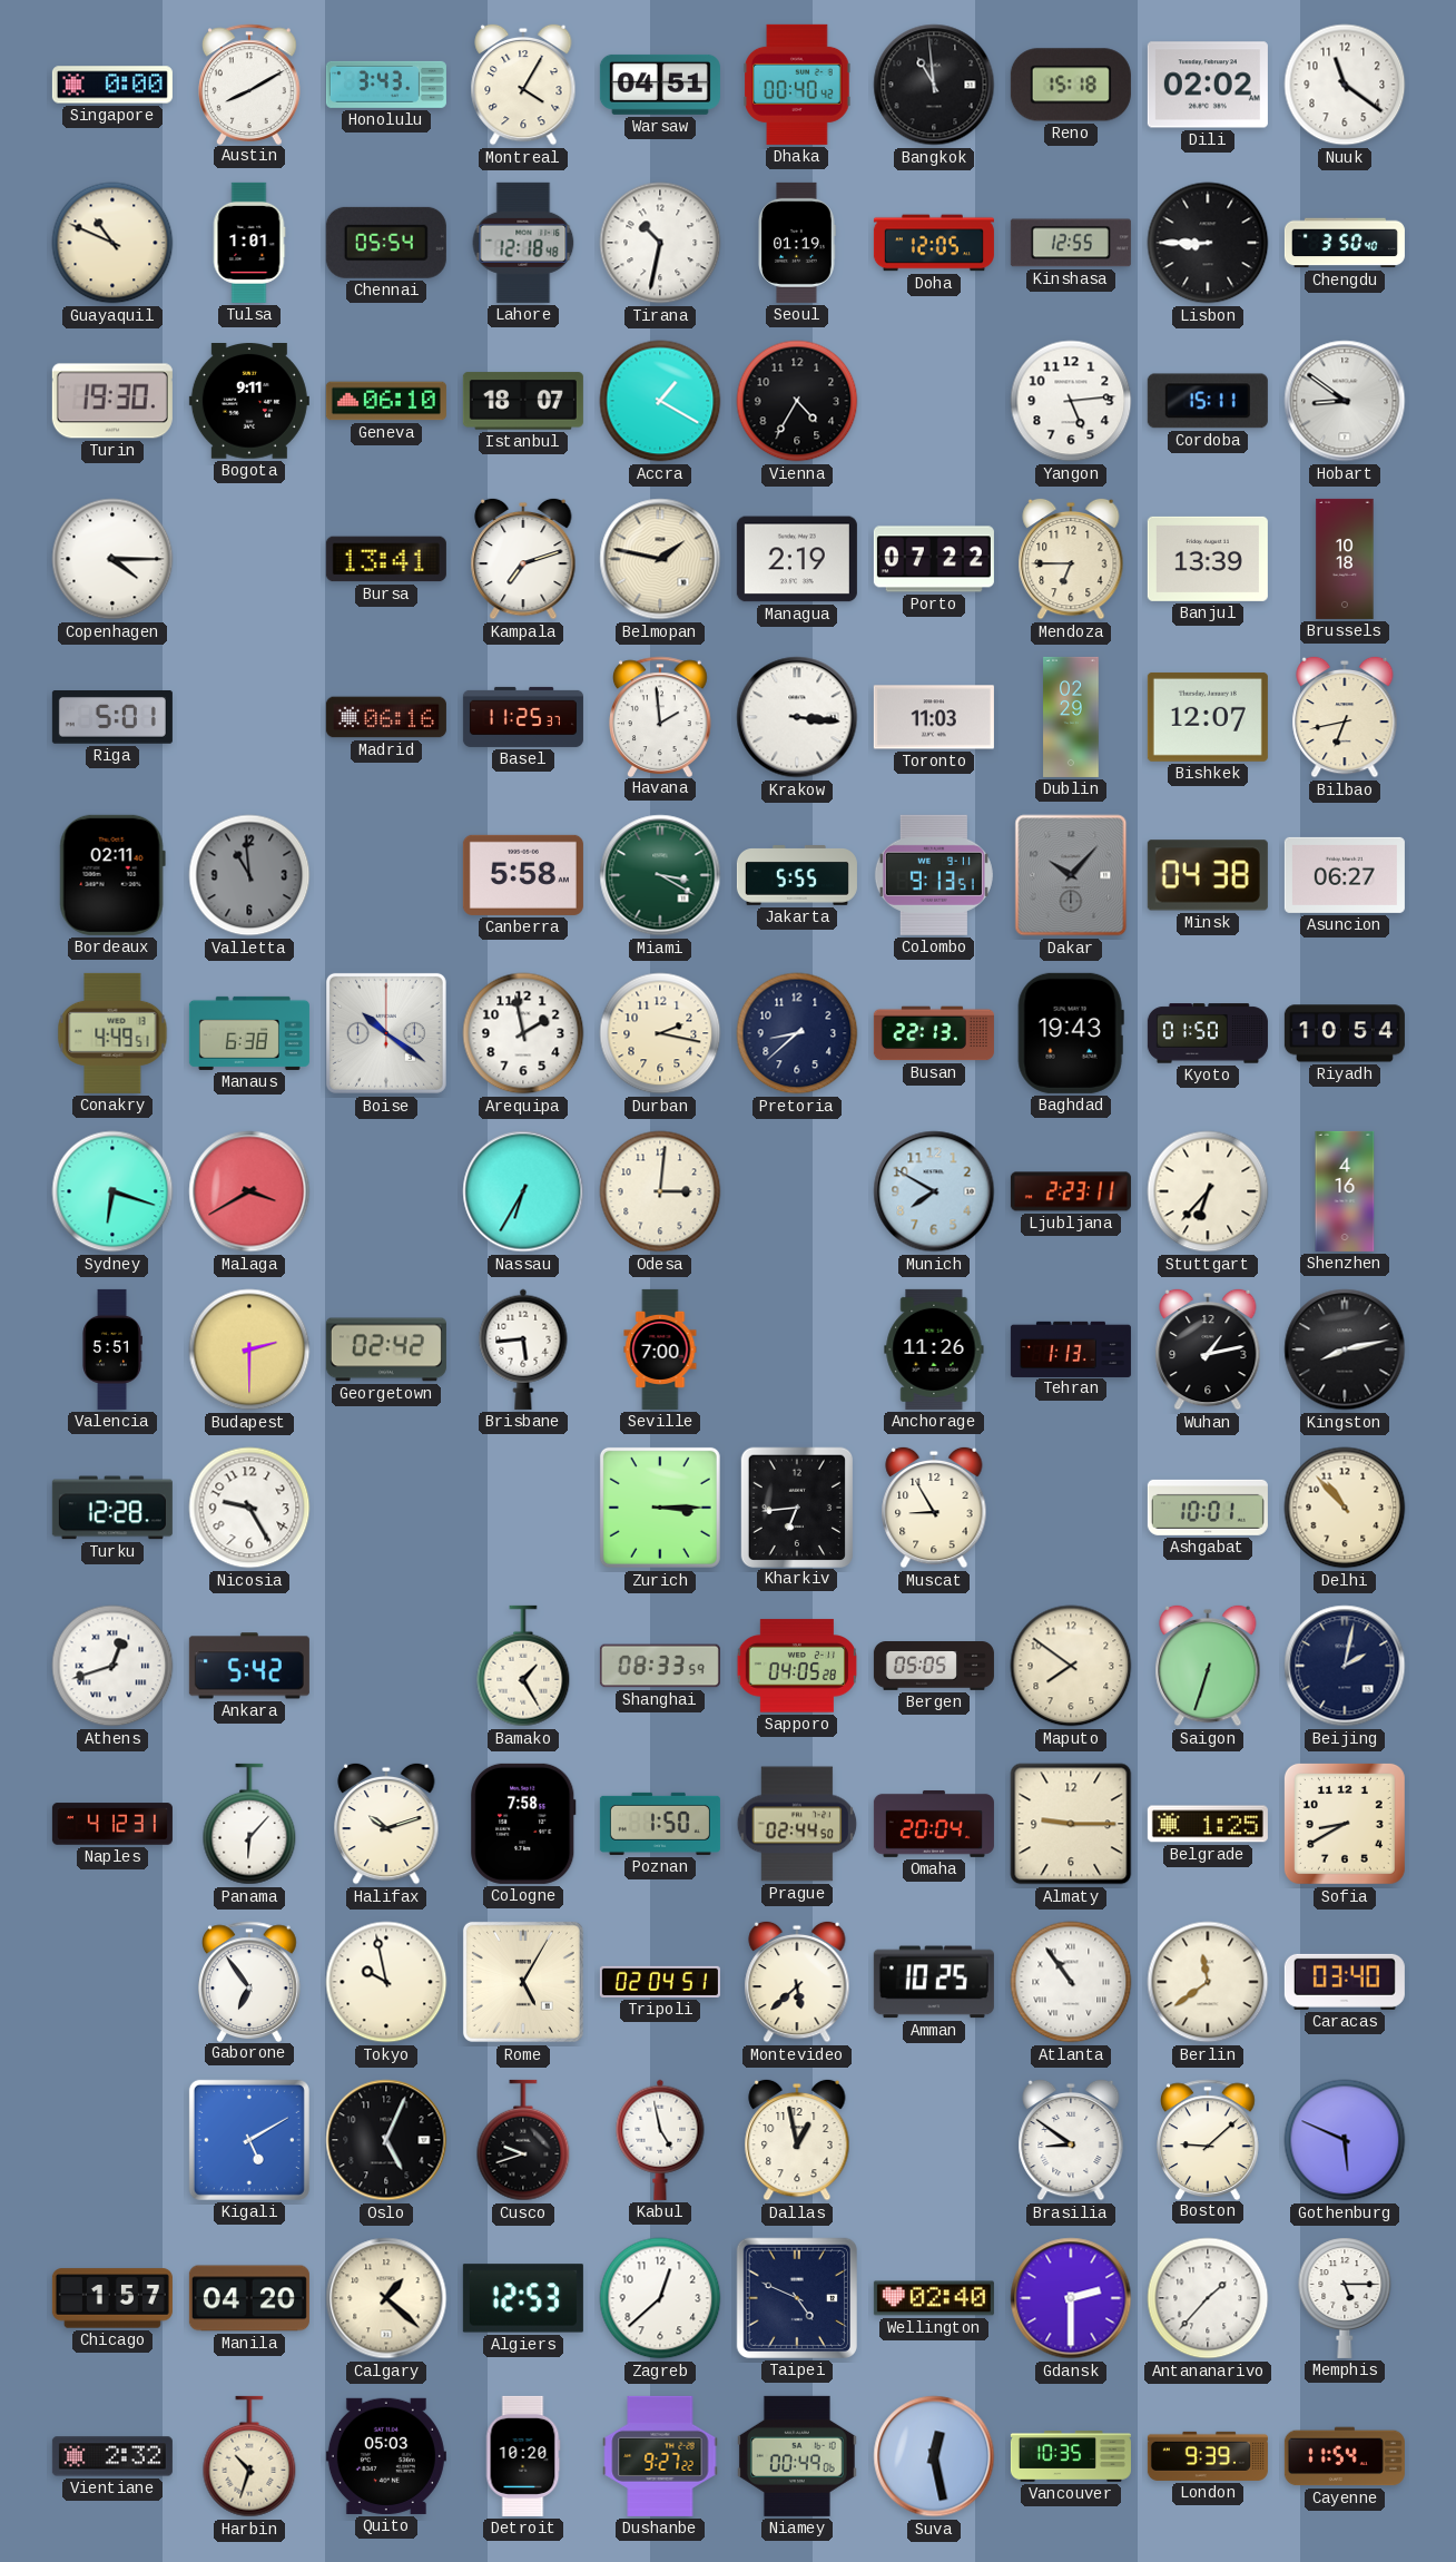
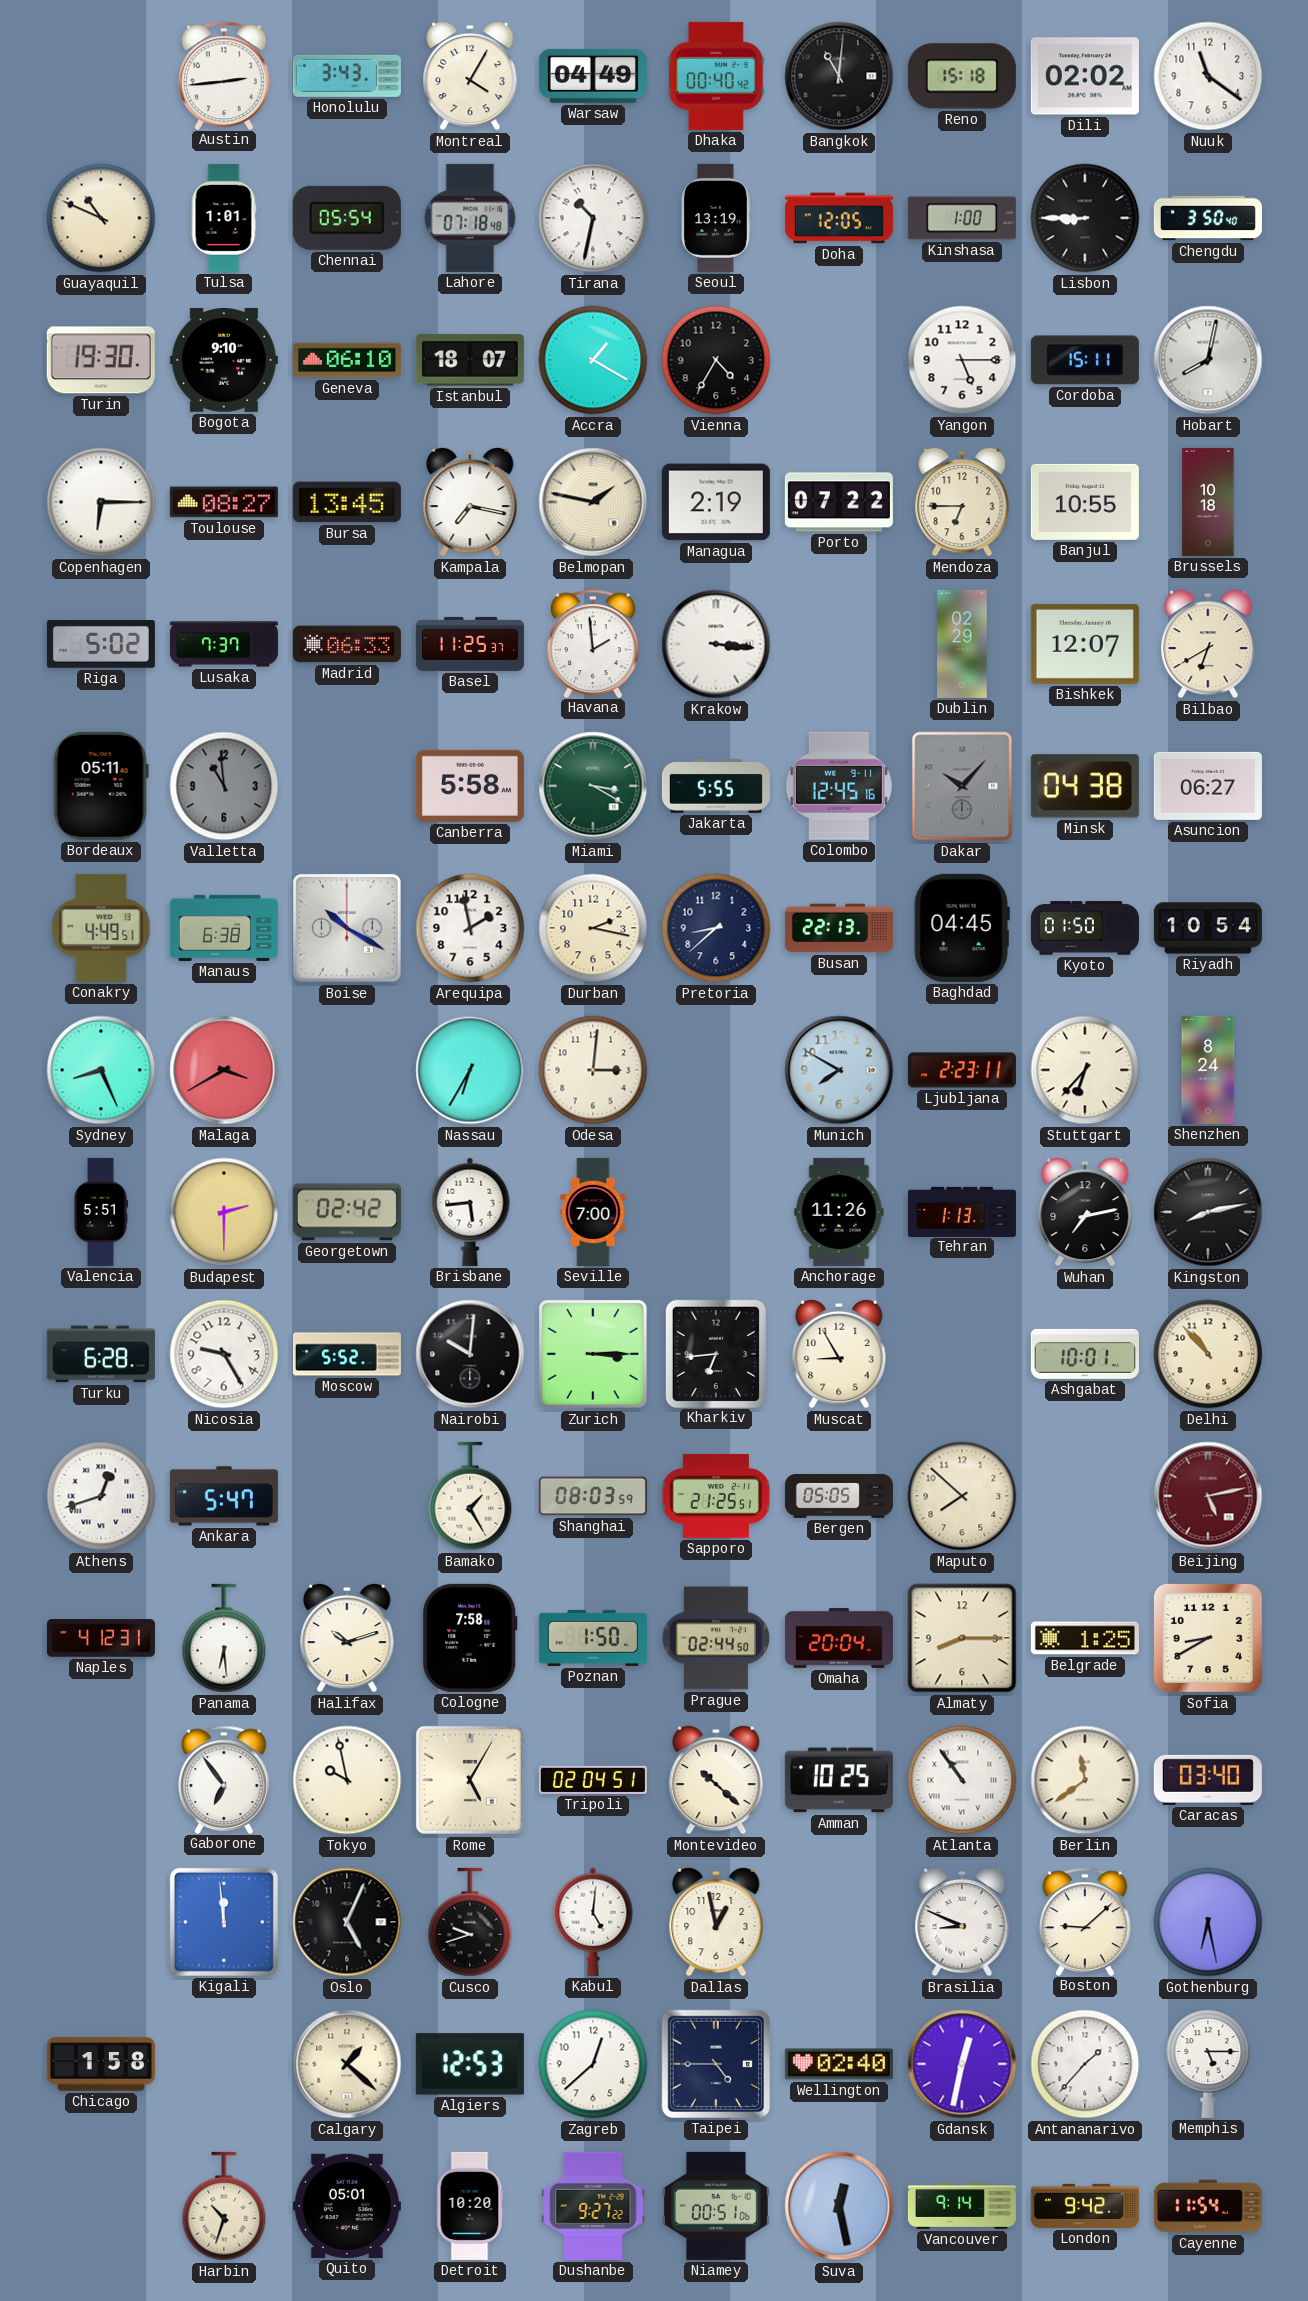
Singapore: 0:00 -> none (112, 85)
Austin: 8:10 -> 2:44 (225, 75)
Warsaw: 04:51 -> 04:49 (593, 76)
Bangkok: 10:59 -> 11:01 (839, 76)
Lahore: 12:18 -> 07:18 (470, 218)
Seoul: 01:19 -> 13:19 (716, 218)
Kinshasa: 12:55 -> 1:00 (962, 218)
Bogota: 9:11 -> 9:10 (224, 361)
Yangon: 5:14 -> 5:15 (962, 360)
Hobart: 8:51 -> 8:02 (1208, 360)
Copenhagen: 4:15 -> 6:15 (101, 502)
Toulouse: none -> 08:27 (224, 502)
Bursa: 13:41 -> 13:45 (347, 502)
Kampala: 7:12 -> 7:17 (470, 502)
Banjul: 13:39 -> 10:55 (1085, 502)
Riga: 5:01 -> 5:02 (101, 645)
Lusaka: none -> 7:37 (224, 644)
Madrid: 06:16 -> 06:33 (347, 644)
Toronto: 11:03 -> none (934, 717)
Bilbao: 6:43 -> 6:40 (1208, 644)
Bordeaux: 02:11 -> 05:11 (101, 786)
Colombo: 9:13 -> 12:45 (839, 786)
Boise: 10:21 -> 10:20 (347, 928)
Baghdad: 19:43 -> 04:45 (962, 928)
Sydney: 6:18 -> 8:26 (101, 1070)
Shenzhen: 4:16 -> 8:24 (1208, 1070)
Wuhan: 1:13 -> 7:13 (1085, 1212)
Turku: 12:28 -> 6:28 (101, 1354)
Moscow: none -> 5:52 (347, 1354)
Nairobi: none -> 10:01 (470, 1354)
Ankara: 5:42 -> 5:47 (224, 1496)
Shanghai: 08:33 -> 08:03 (593, 1496)
Sapporo: 04:05 -> 21:25 (715, 1496)
Maputo: 7:51 -> 7:52 (962, 1496)
Saigon: 6:33 -> none (1208, 1666)
Beijing: 2:02 -> 5:13 (1208, 1496)
Beijing dial: navy -> burgundy (1208, 1496)
Panama: 6:07 -> 6:29 (224, 1638)
Almaty: 9:15 -> 8:15 (962, 1638)
Montevideo: 5:38 -> 10:22 (716, 1780)
Kigali: 5:10 -> 11:59 (224, 1922)
Kabul: 4:58 -> 5:01 (593, 1922)
Brasilia: 8:51 -> 8:49 (962, 1922)
Gothenburg: 5:49 -> 6:28 (1208, 1922)
Chicago: 1:57 -> 1:58 (101, 2064)
Manila: 04:20 -> none (249, 2298)
Taipei: 4:49 -> 4:45 (716, 2064)
Gdansk: 2:30 -> 12:32 (962, 2064)
Vientiane: 2:32 -> none (112, 2456)
Quito: 05:03 -> 05:01 (347, 2206)
Niamey: 00:49 -> 00:51 (716, 2206)
Vancouver: 10:35 -> 9:14 (962, 2206)
London: 9:39 -> 9:42 (1085, 2206)
